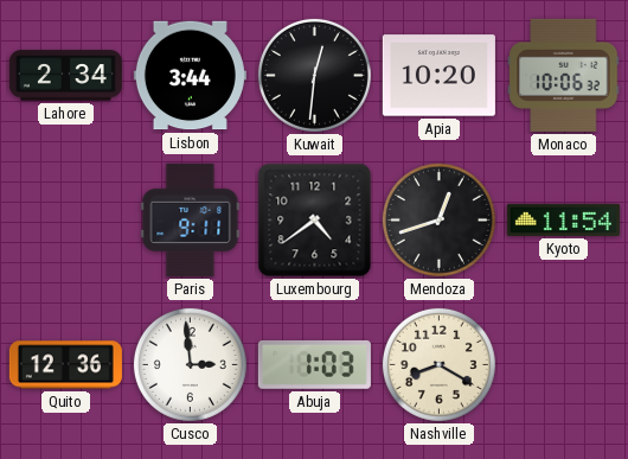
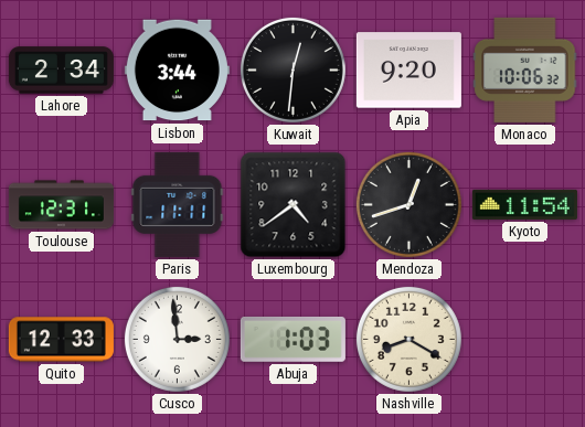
Apia: 10:20 -> 9:20 (408, 71)
Toulouse: none -> 12:31 (61, 205)
Paris: 9:11 -> 11:11 (178, 204)
Quito: 12:36 -> 12:33 (61, 340)
